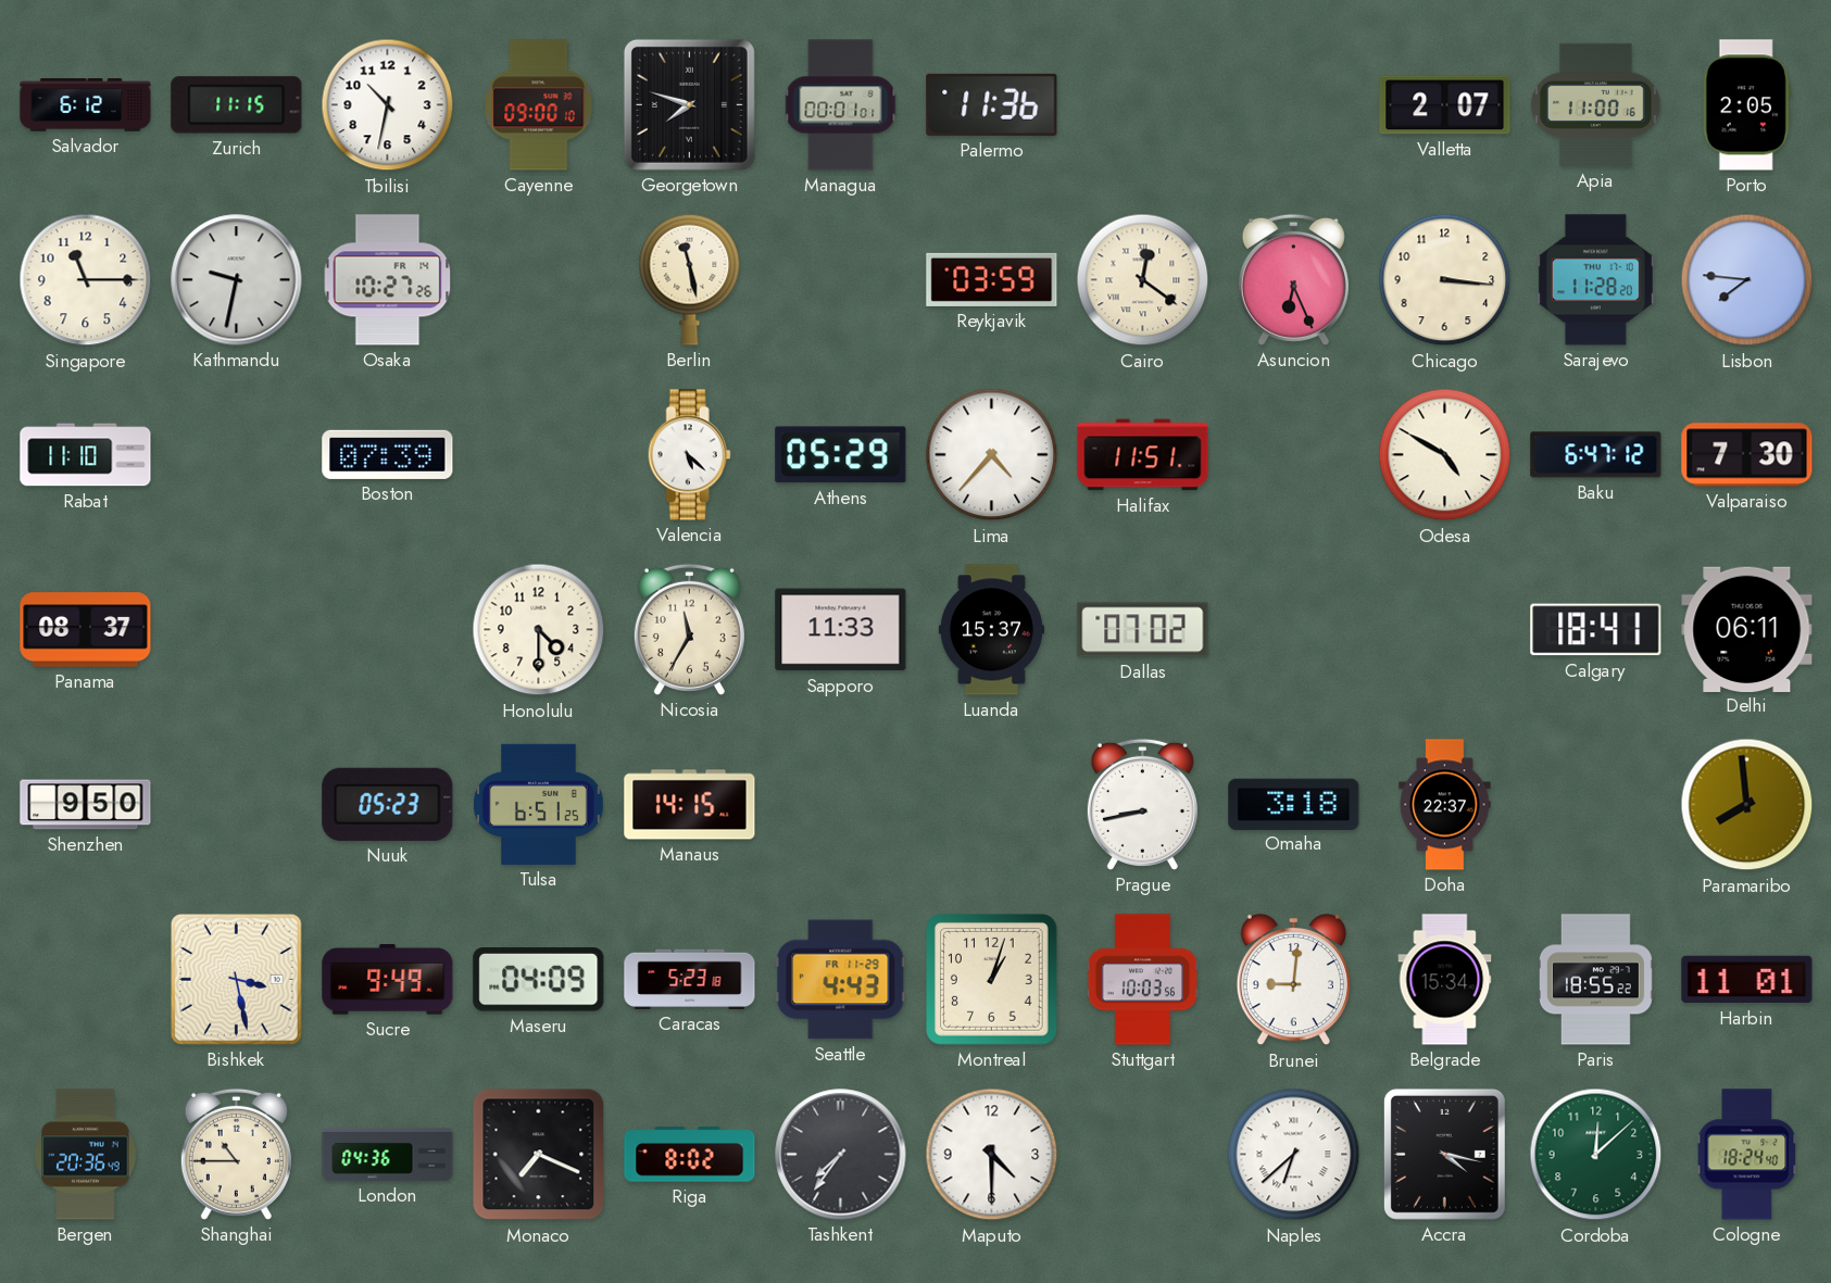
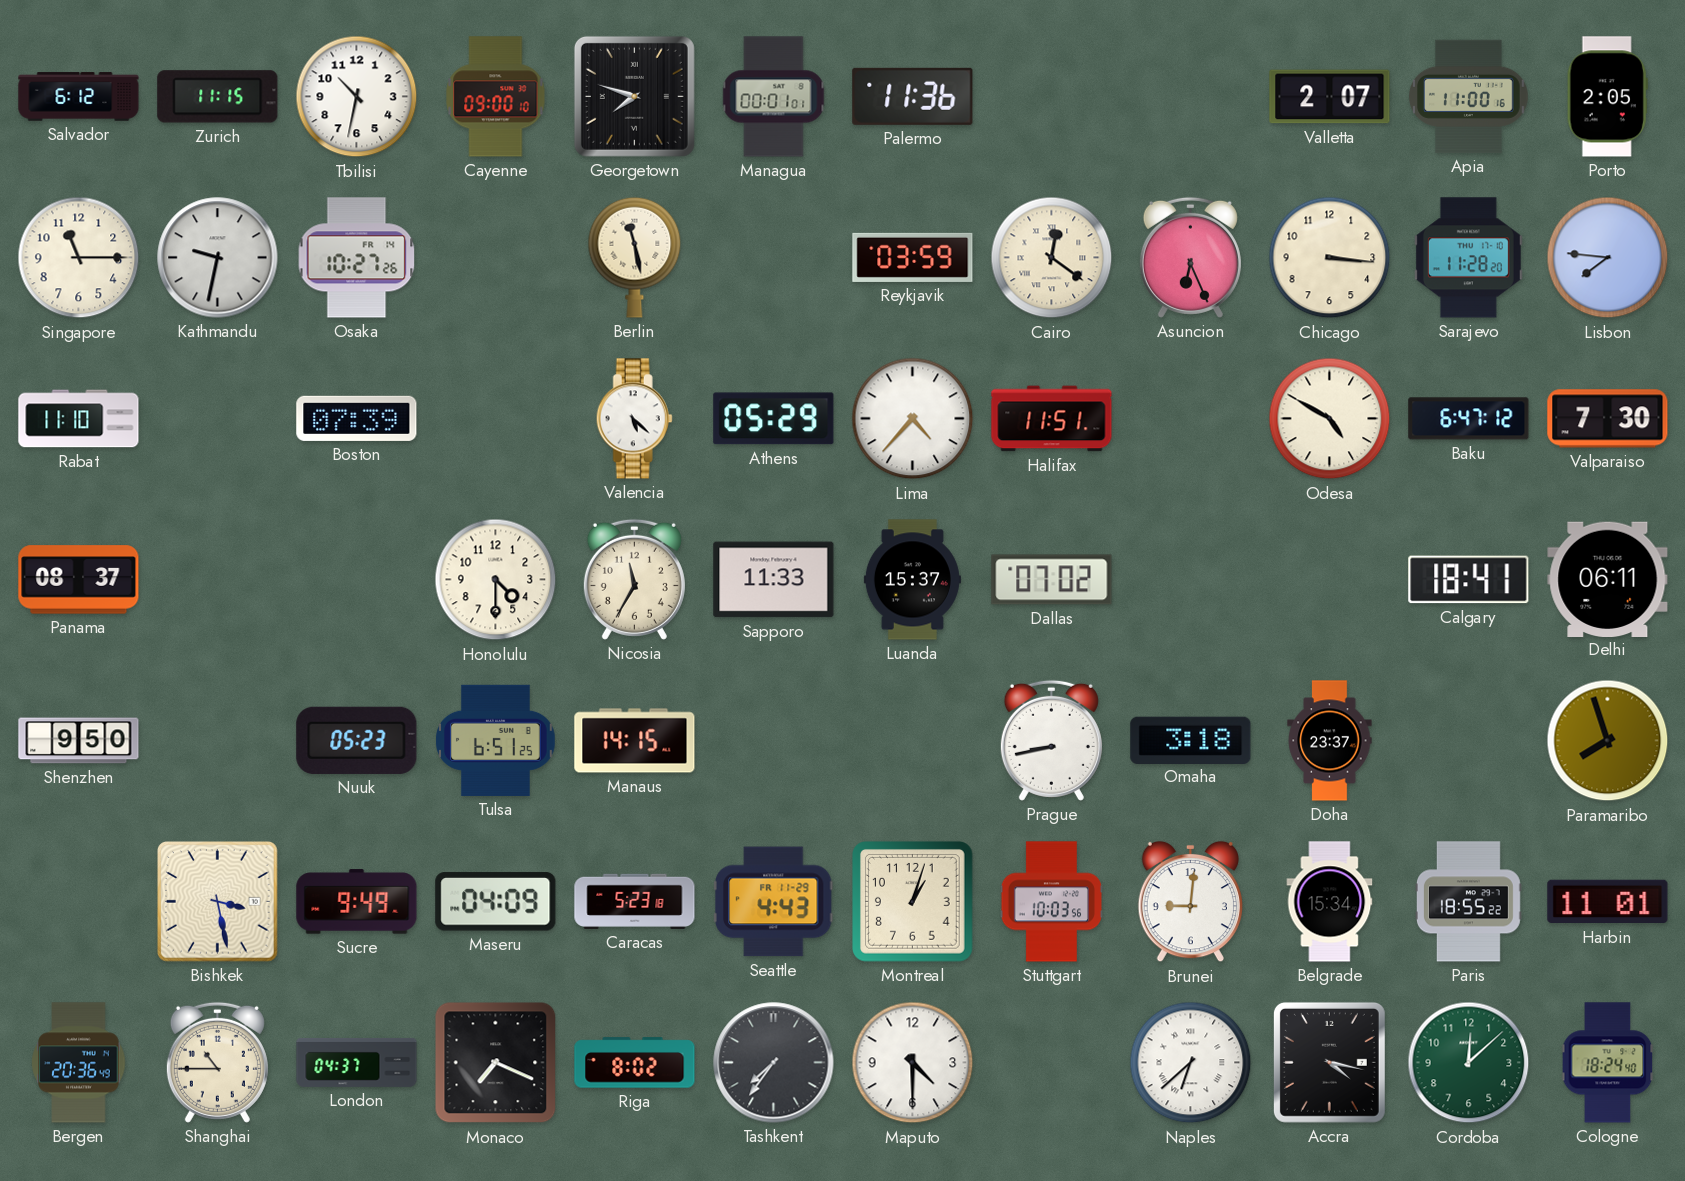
Doha: 22:37 -> 23:37 (1330, 741)
Paramaribo: 7:59 -> 7:57 (1608, 741)
London: 04:36 -> 04:37 (357, 1062)
